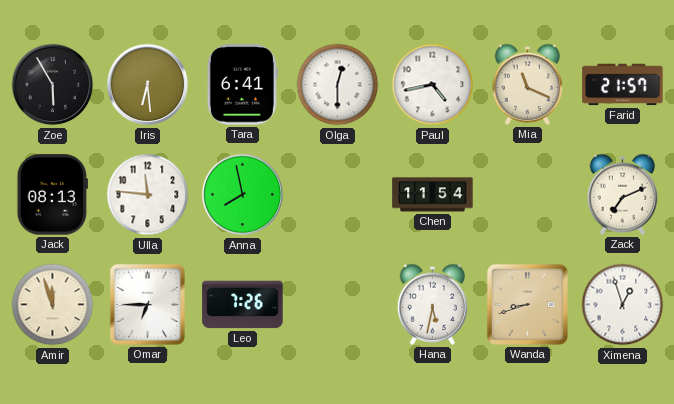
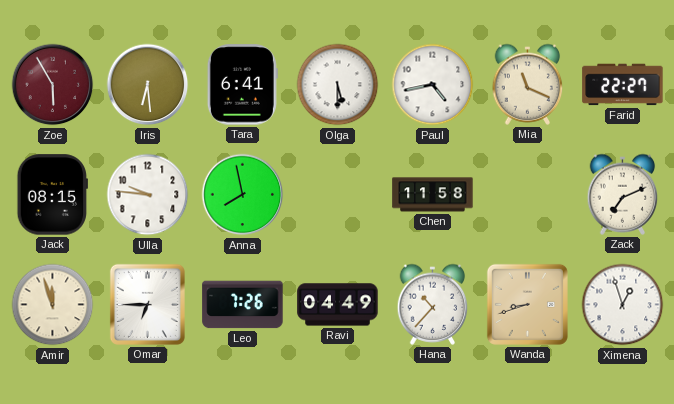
Zoe dial: black -> burgundy (53, 85)
Olga: 12:30 -> 5:30 (338, 85)
Farid: 21:57 -> 22:27 (623, 85)
Jack: 08:13 -> 08:15 (52, 195)
Ulla: 11:46 -> 9:46 (148, 195)
Chen: 11:54 -> 11:58 (433, 195)
Ravi: none -> 04:49 (338, 305)
Hana: 5:32 -> 10:37 (433, 304)
